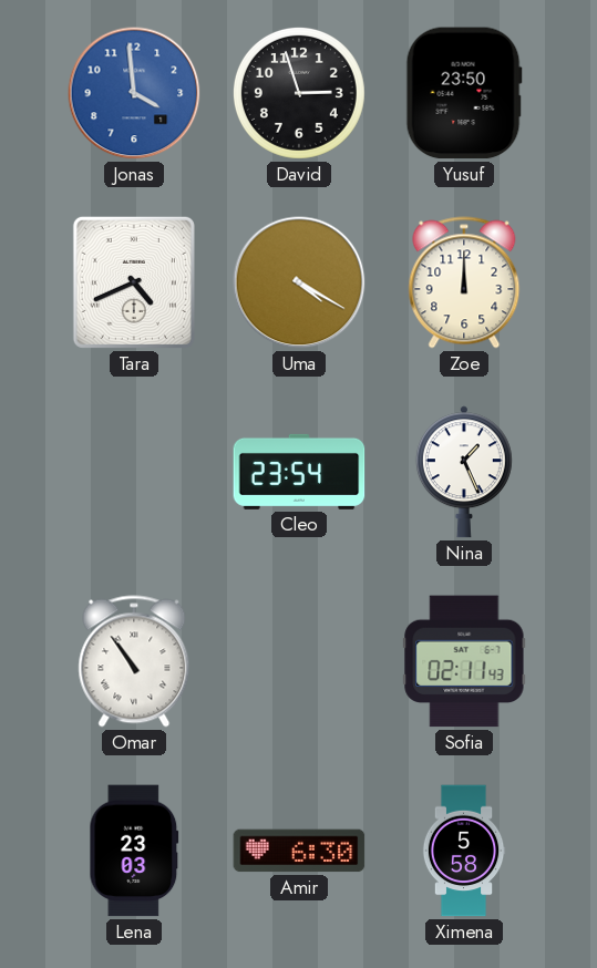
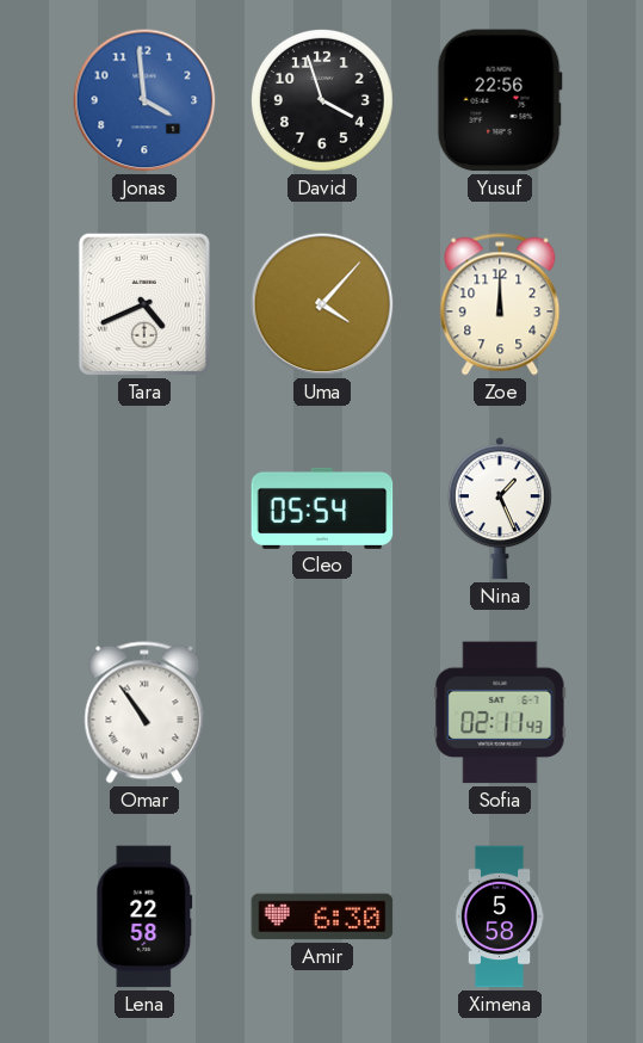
David: 2:57 -> 3:57 (322, 100)
Yusuf: 23:50 -> 22:56 (500, 100)
Uma: 4:20 -> 4:07 (322, 304)
Cleo: 23:54 -> 05:54 (322, 508)
Lena: 23:03 -> 22:58 (144, 917)
